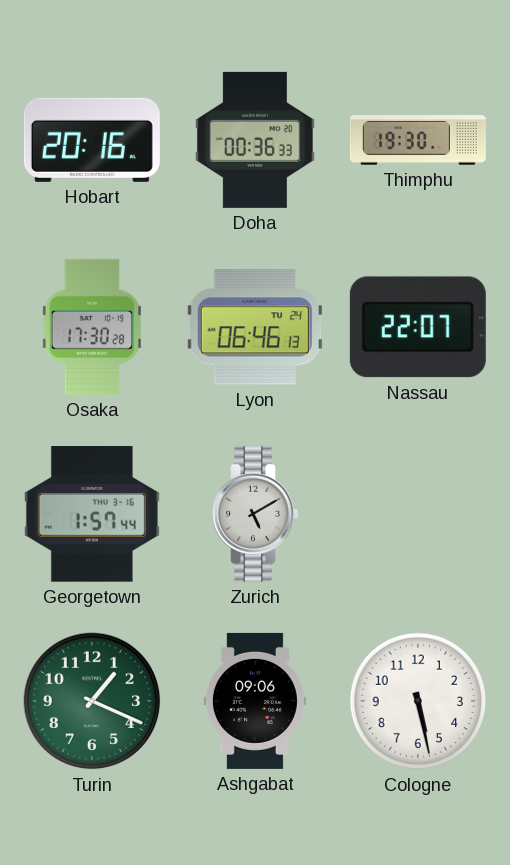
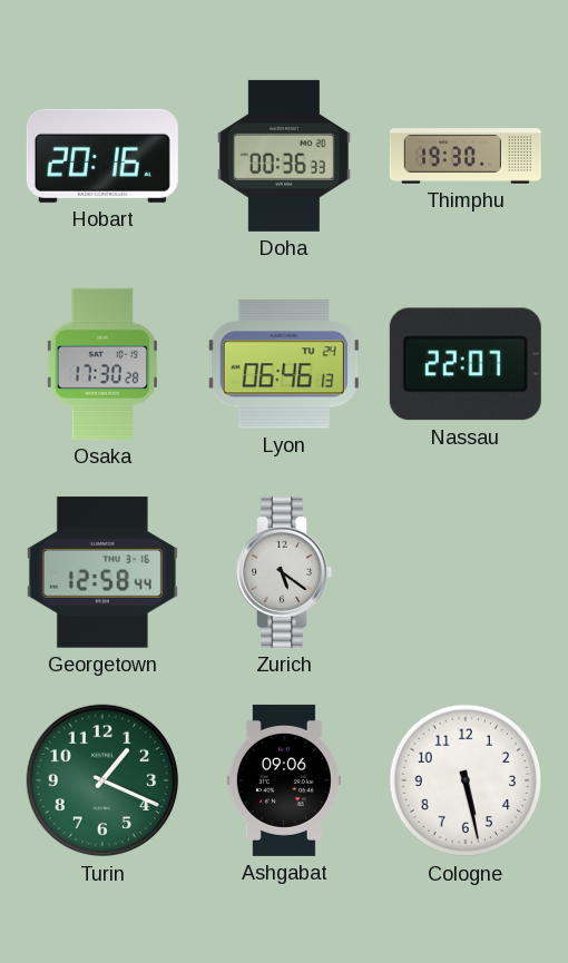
Georgetown: 1:57 -> 12:58 (102, 572)
Zurich: 5:10 -> 5:21 (284, 572)
